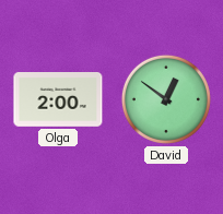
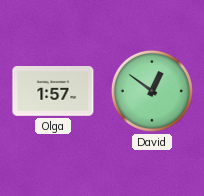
Olga: 2:00 -> 1:57 (53, 92)
